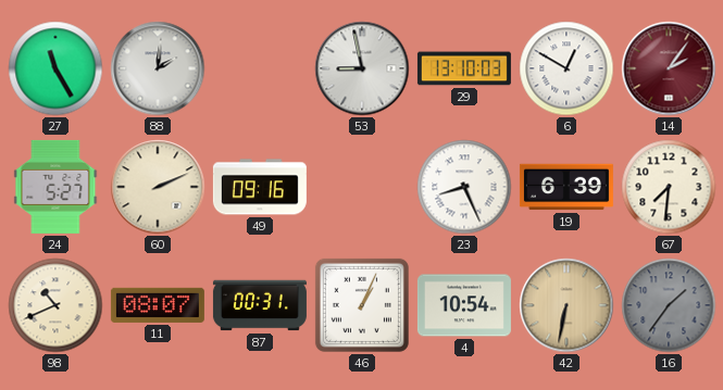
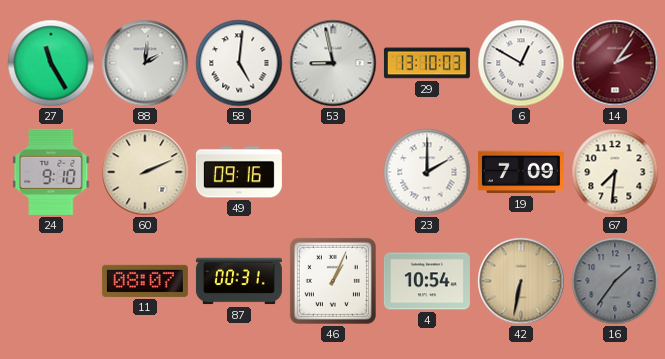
58: none -> 5:01 (239, 63)
24: 5:27 -> 9:10 (51, 172)
23: 8:26 -> 2:00 (427, 172)
19: 6:39 -> 7:09 (521, 172)
98: 10:41 -> none (55, 305)
